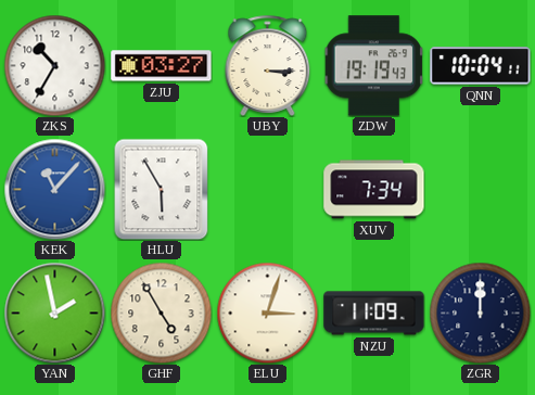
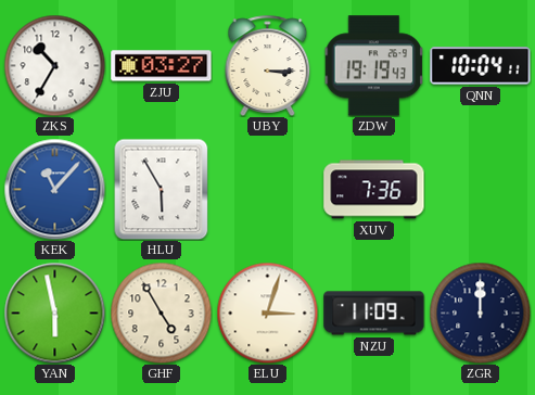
XUV: 7:34 -> 7:36 (374, 190)
YAN: 1:58 -> 5:58 (54, 313)
